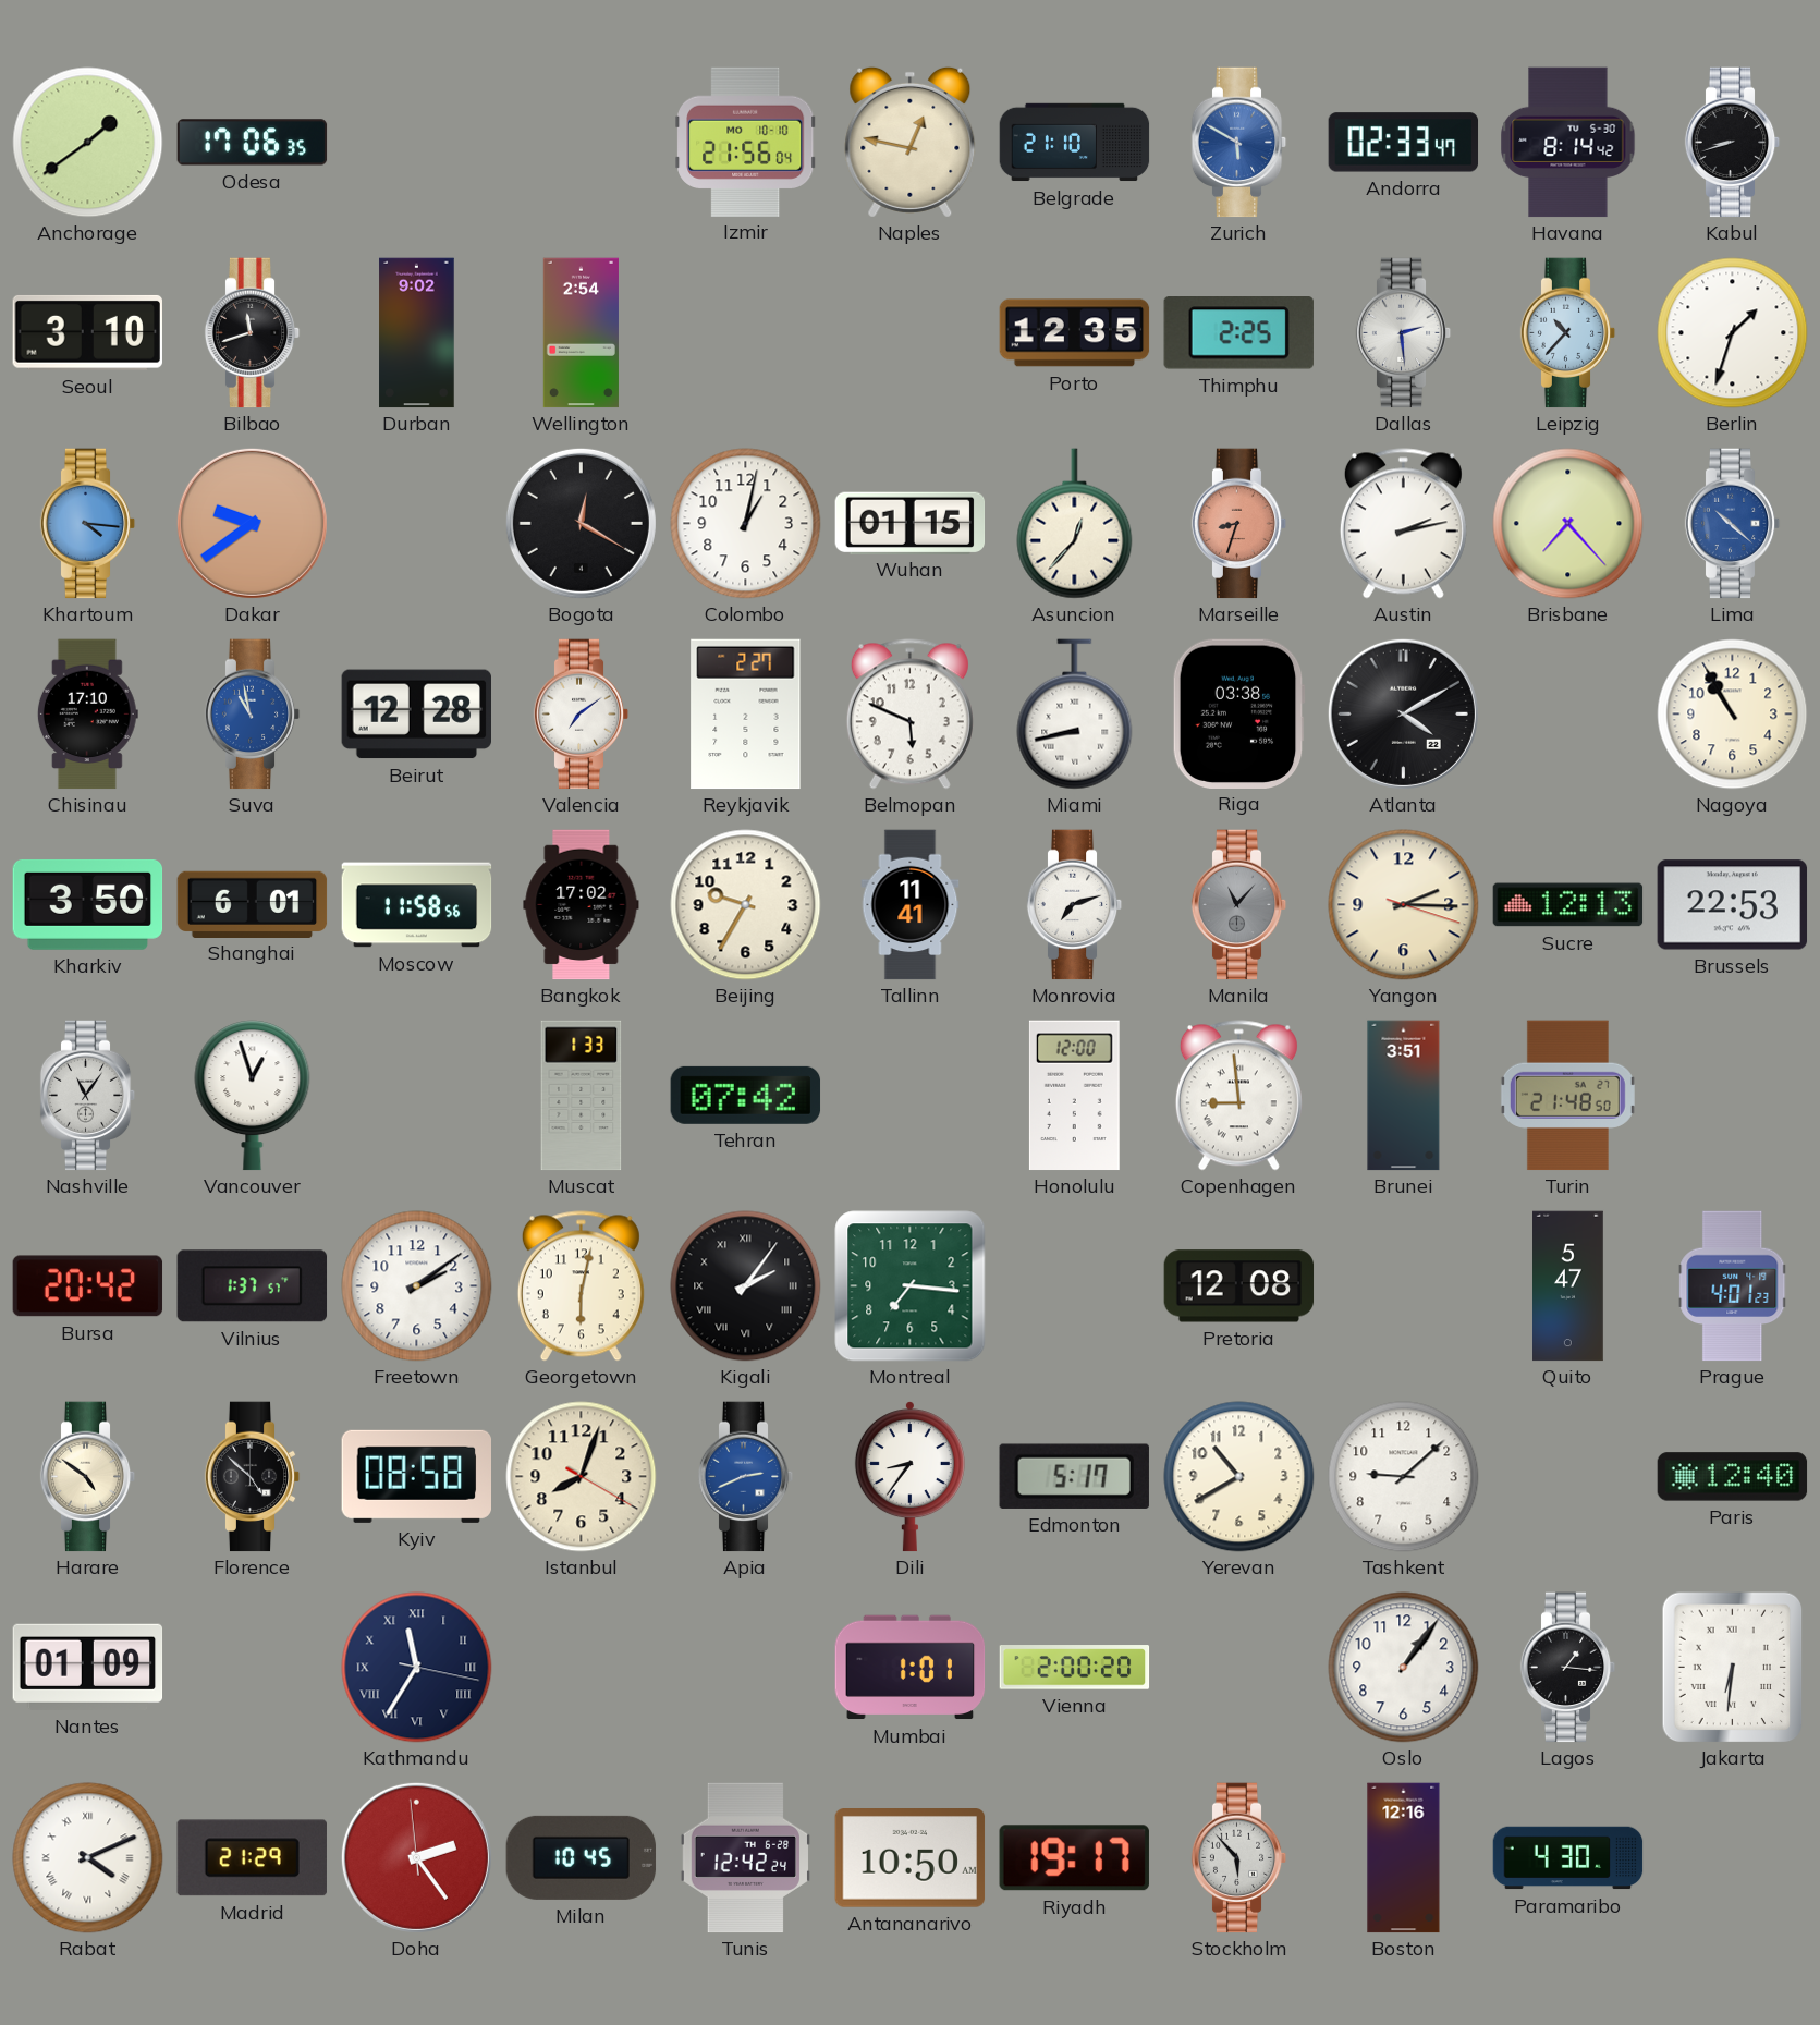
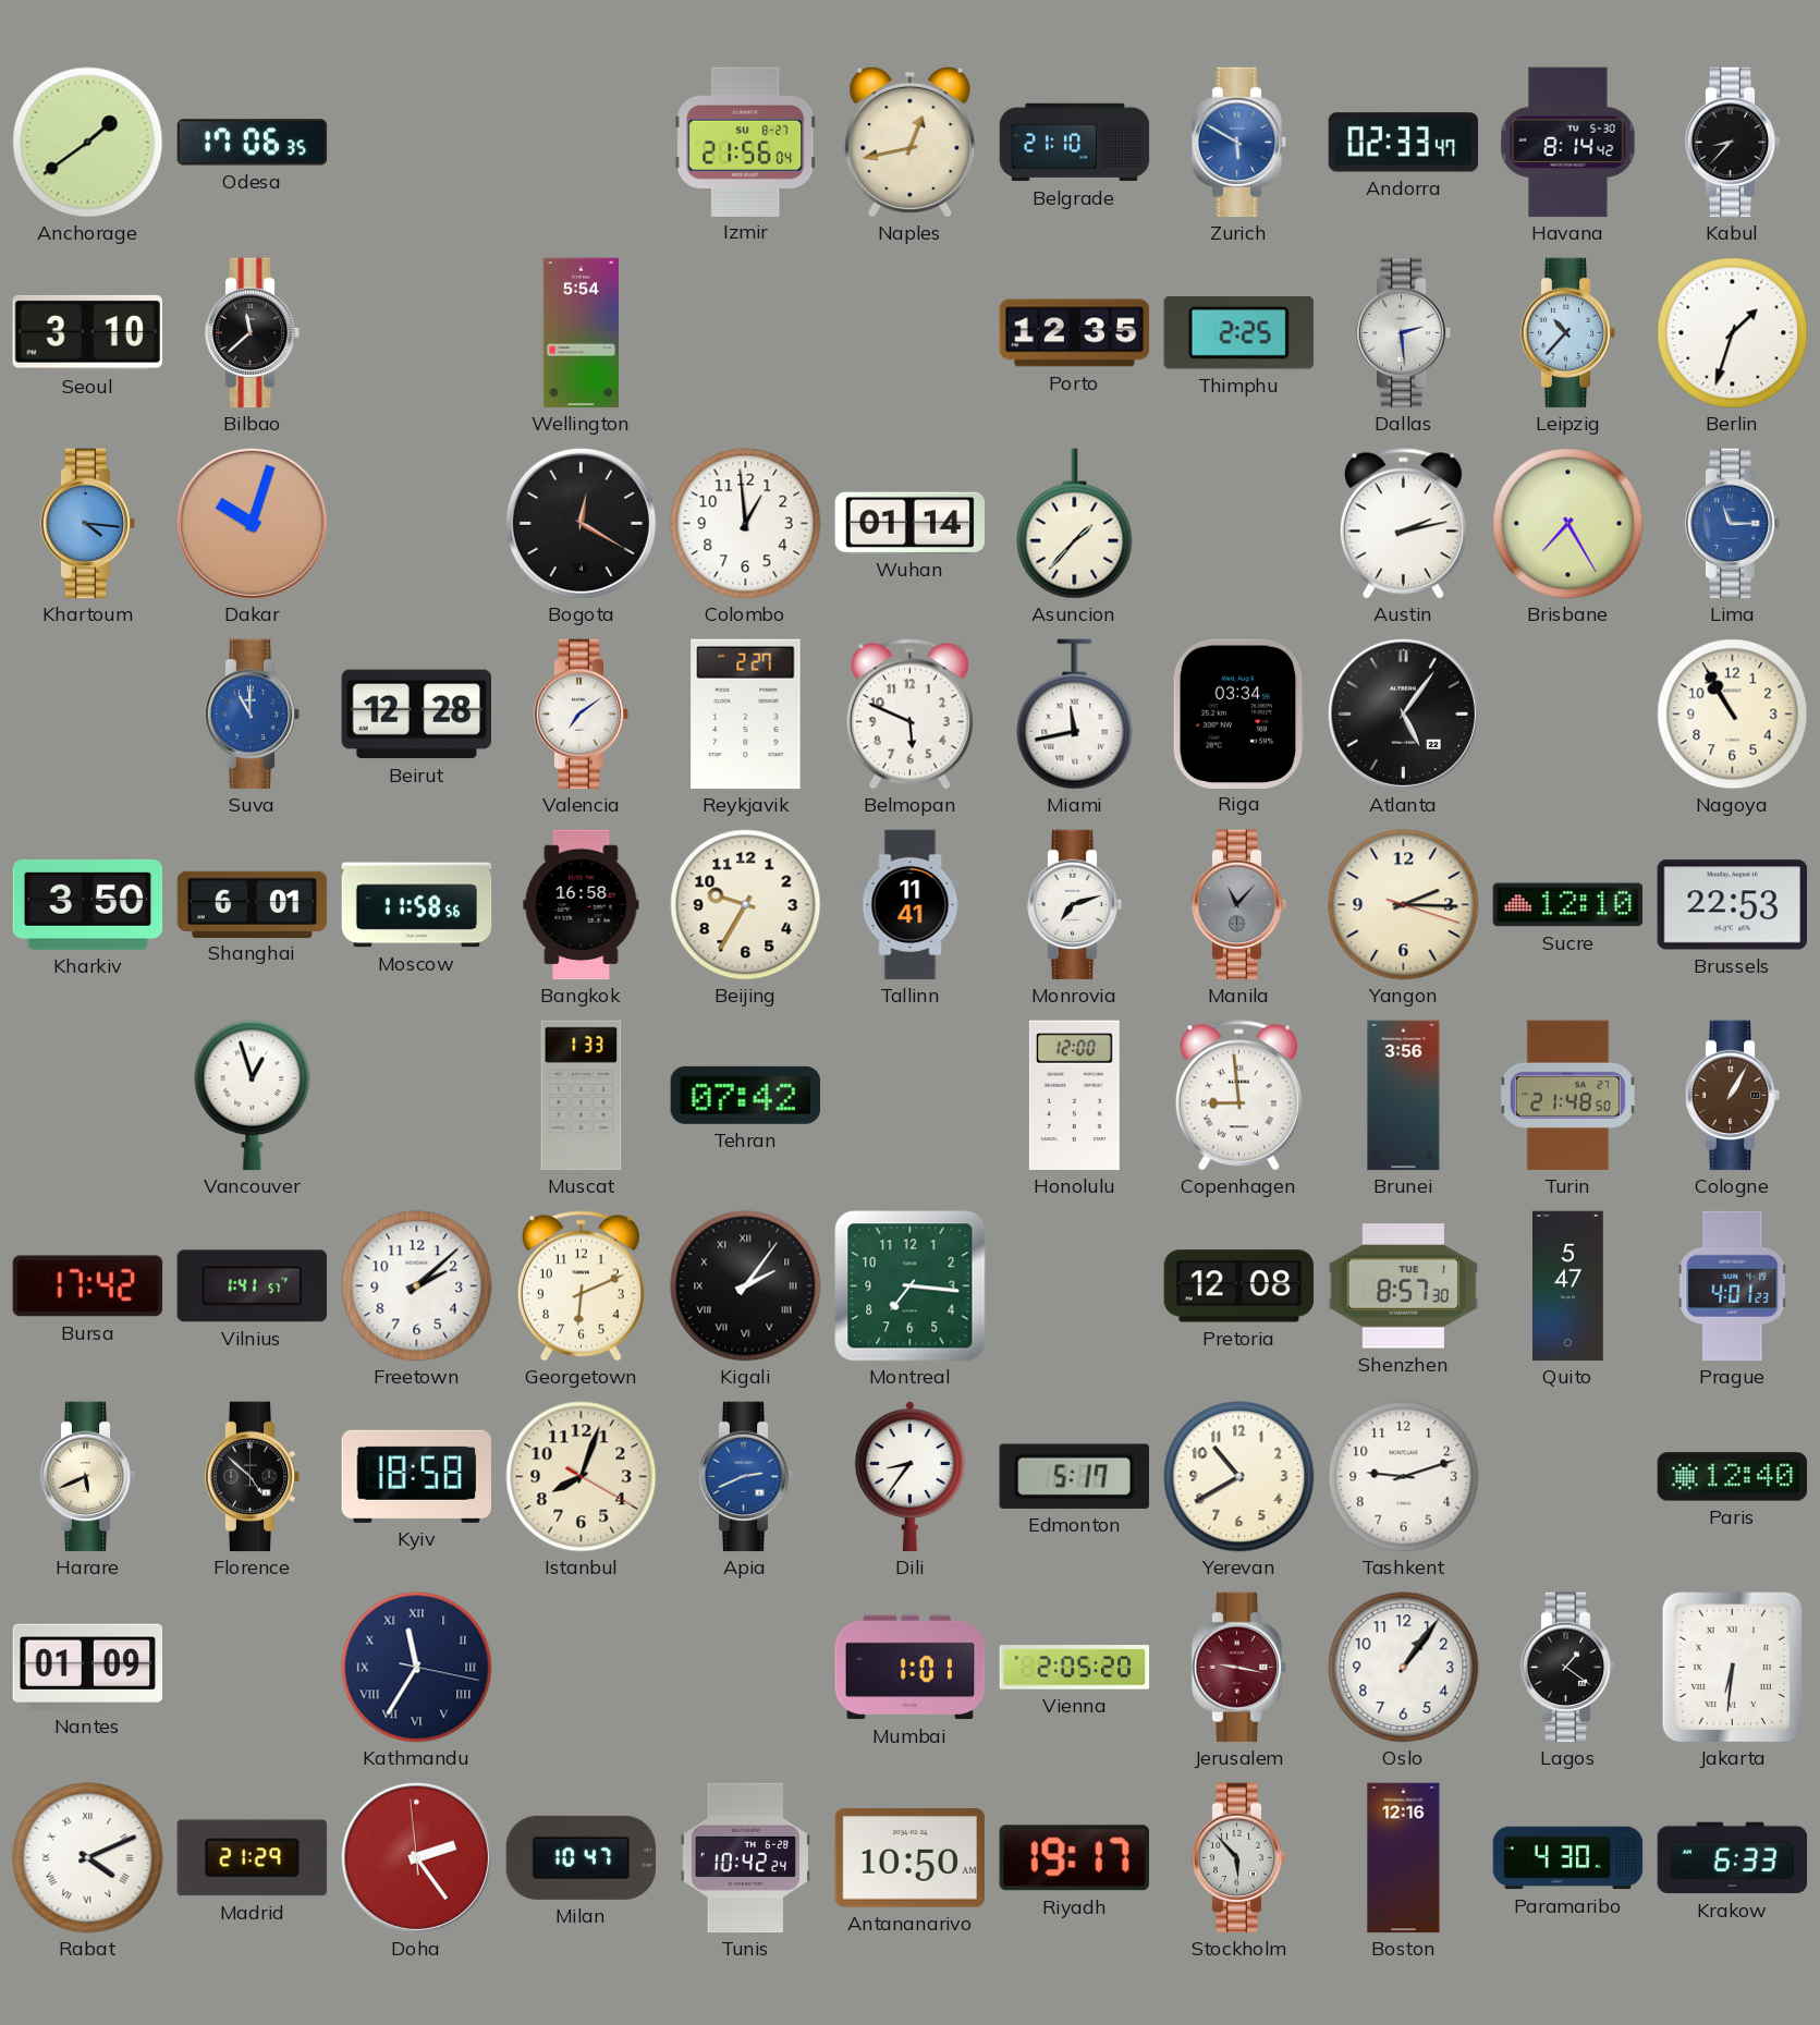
Izmir date: MO 10-10 -> SU 8-27 (746, 142)
Naples: 12:47 -> 12:43 (911, 142)
Kabul: 8:42 -> 8:37 (1733, 143)
Bilbao: 11:42 -> 11:38 (253, 333)
Durban: 9:02 -> none (417, 333)
Wellington: 2:54 -> 5:54 (581, 333)
Dakar: 9:39 -> 10:03 (252, 523)
Colombo: 1:02 -> 12:59 (746, 524)
Wuhan: 01:15 -> 01:14 (911, 523)
Asuncion: 12:37 -> 1:37 (1075, 524)
Marseille: 8:33 -> none (1239, 524)
Brisbane: 7:23 -> 7:25 (1568, 524)
Lima: 10:22 -> 11:15 (1733, 524)
Chisinau: 17:10 -> none (87, 715)
Suva: 10:58 -> 11:00 (253, 715)
Miami: 8:43 -> 11:43 (1075, 715)
Riga: 03:38 -> 03:34 (1238, 713)
Atlanta: 4:10 -> 5:06 (1403, 713)
Bangkok: 17:02 -> 16:58 (582, 905)
Sucre: 12:13 -> 12:10 (1568, 905)
Nashville: 11:06 -> none (88, 1096)
Brunei: 3:51 -> 3:56 (1404, 1096)
Cologne: none -> 1:05 (1733, 1096)
Bursa: 20:42 -> 17:42 (88, 1286)
Vilnius: 1:37 -> 1:41 (253, 1286)
Freetown: 2:09 -> 2:08 (417, 1286)
Georgetown: 6:02 -> 6:11 (581, 1286)
Shenzhen: none -> 8:57 (1404, 1286)
Harare: 4:51 -> 5:41 (88, 1477)
Kyiv: 08:58 -> 18:58 (416, 1476)
Tashkent: 9:08 -> 9:12 (1404, 1477)
Vienna: 2:00 -> 2:05 (1075, 1668)
Jerusalem: none -> 9:17 (1239, 1668)
Lagos: 1:16 -> 1:21 (1568, 1668)
Milan: 10:45 -> 10:47 (582, 1857)
Tunis: 12:42 -> 10:42 (745, 1858)
Krakow: none -> 6:33 (1733, 1858)
